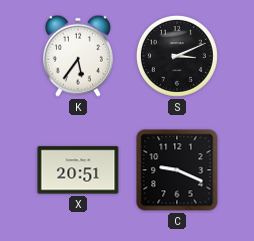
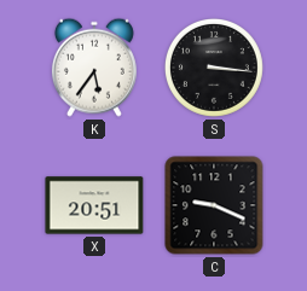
S: 3:11 -> 3:16 (214, 68)
